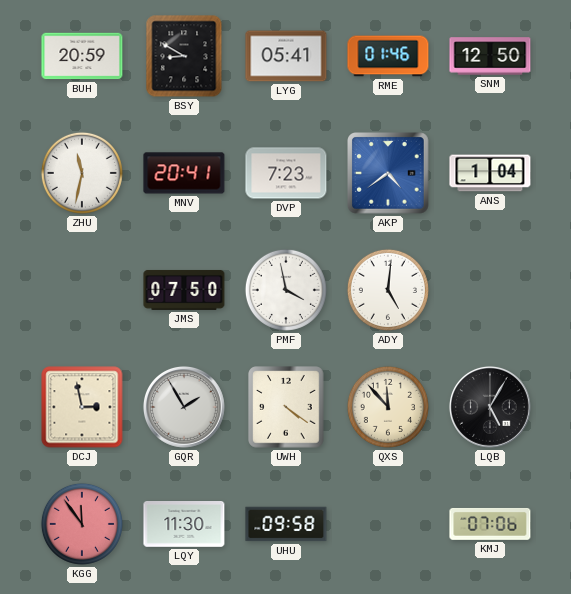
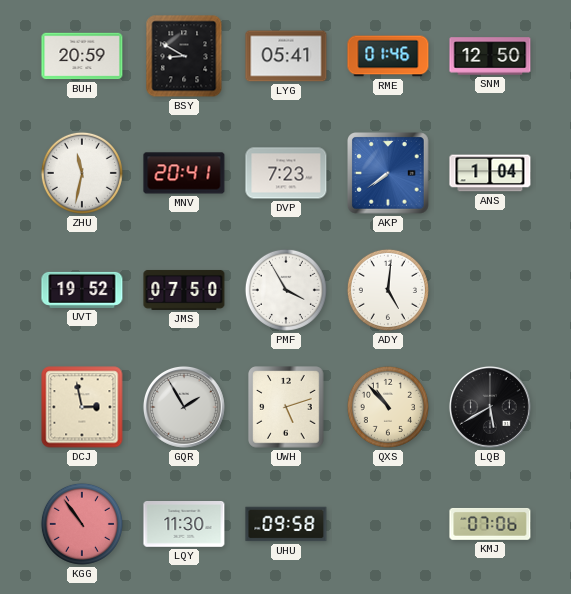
AKP: 4:39 -> 7:39 (389, 174)
UVT: none -> 19:52 (82, 290)
PMF: 3:58 -> 3:55 (286, 290)
UWH: 4:21 -> 5:12 (286, 407)
QXS: 11:53 -> 10:53 (388, 407)
LQB: 5:05 -> 5:40 (490, 407)
KGG: 11:54 -> 10:54 (82, 524)
